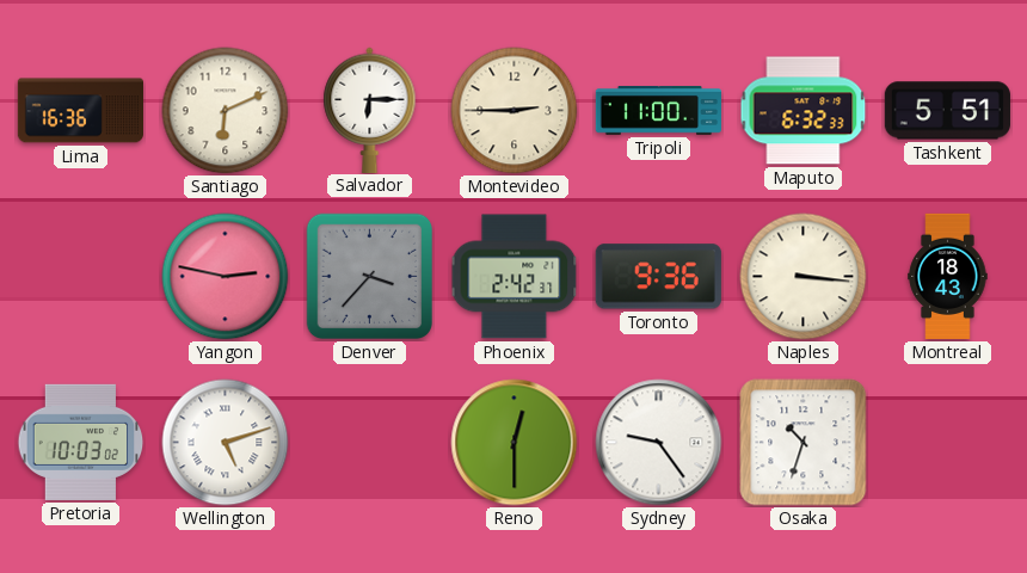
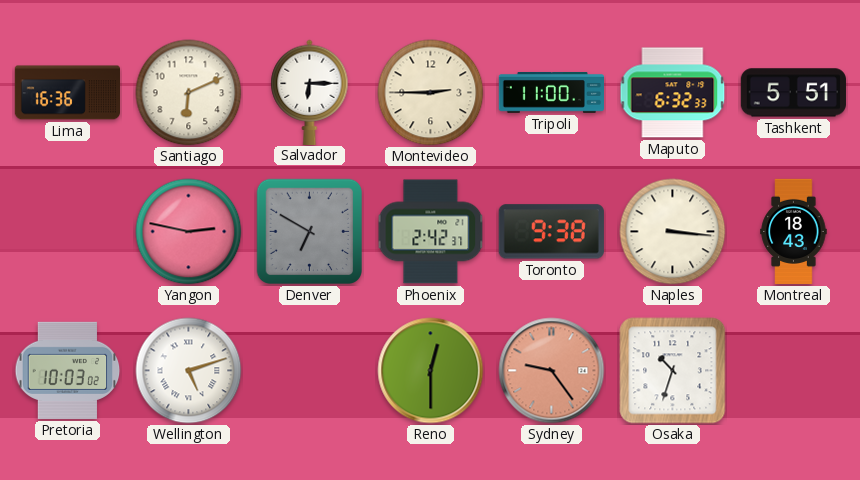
Denver: 3:37 -> 6:50 (310, 232)
Toronto: 9:36 -> 9:38 (551, 232)
Sydney dial: white -> salmon (552, 371)
